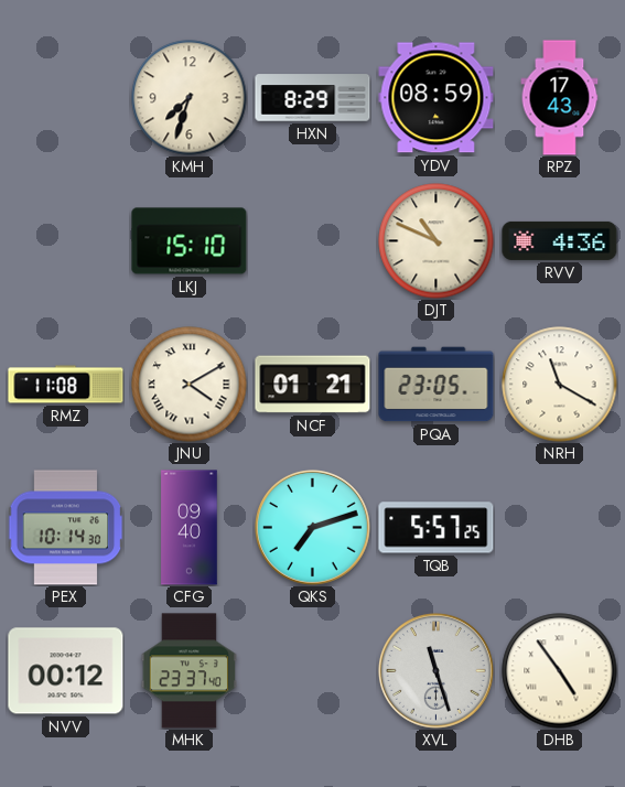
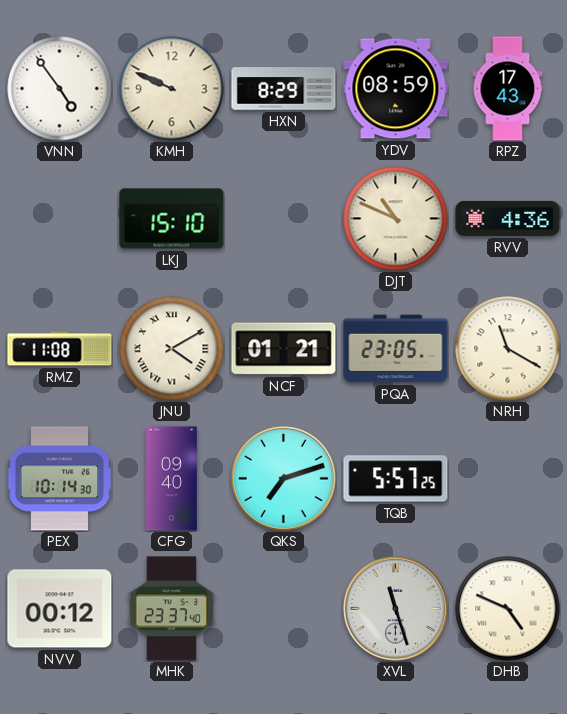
VNN: none -> 4:54 (60, 89)
KMH: 7:33 -> 9:49 (172, 89)
DHB: 4:54 -> 4:49 (508, 609)
